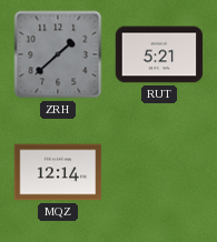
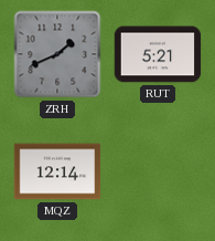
ZRH: 1:38 -> 1:41 (57, 54)
